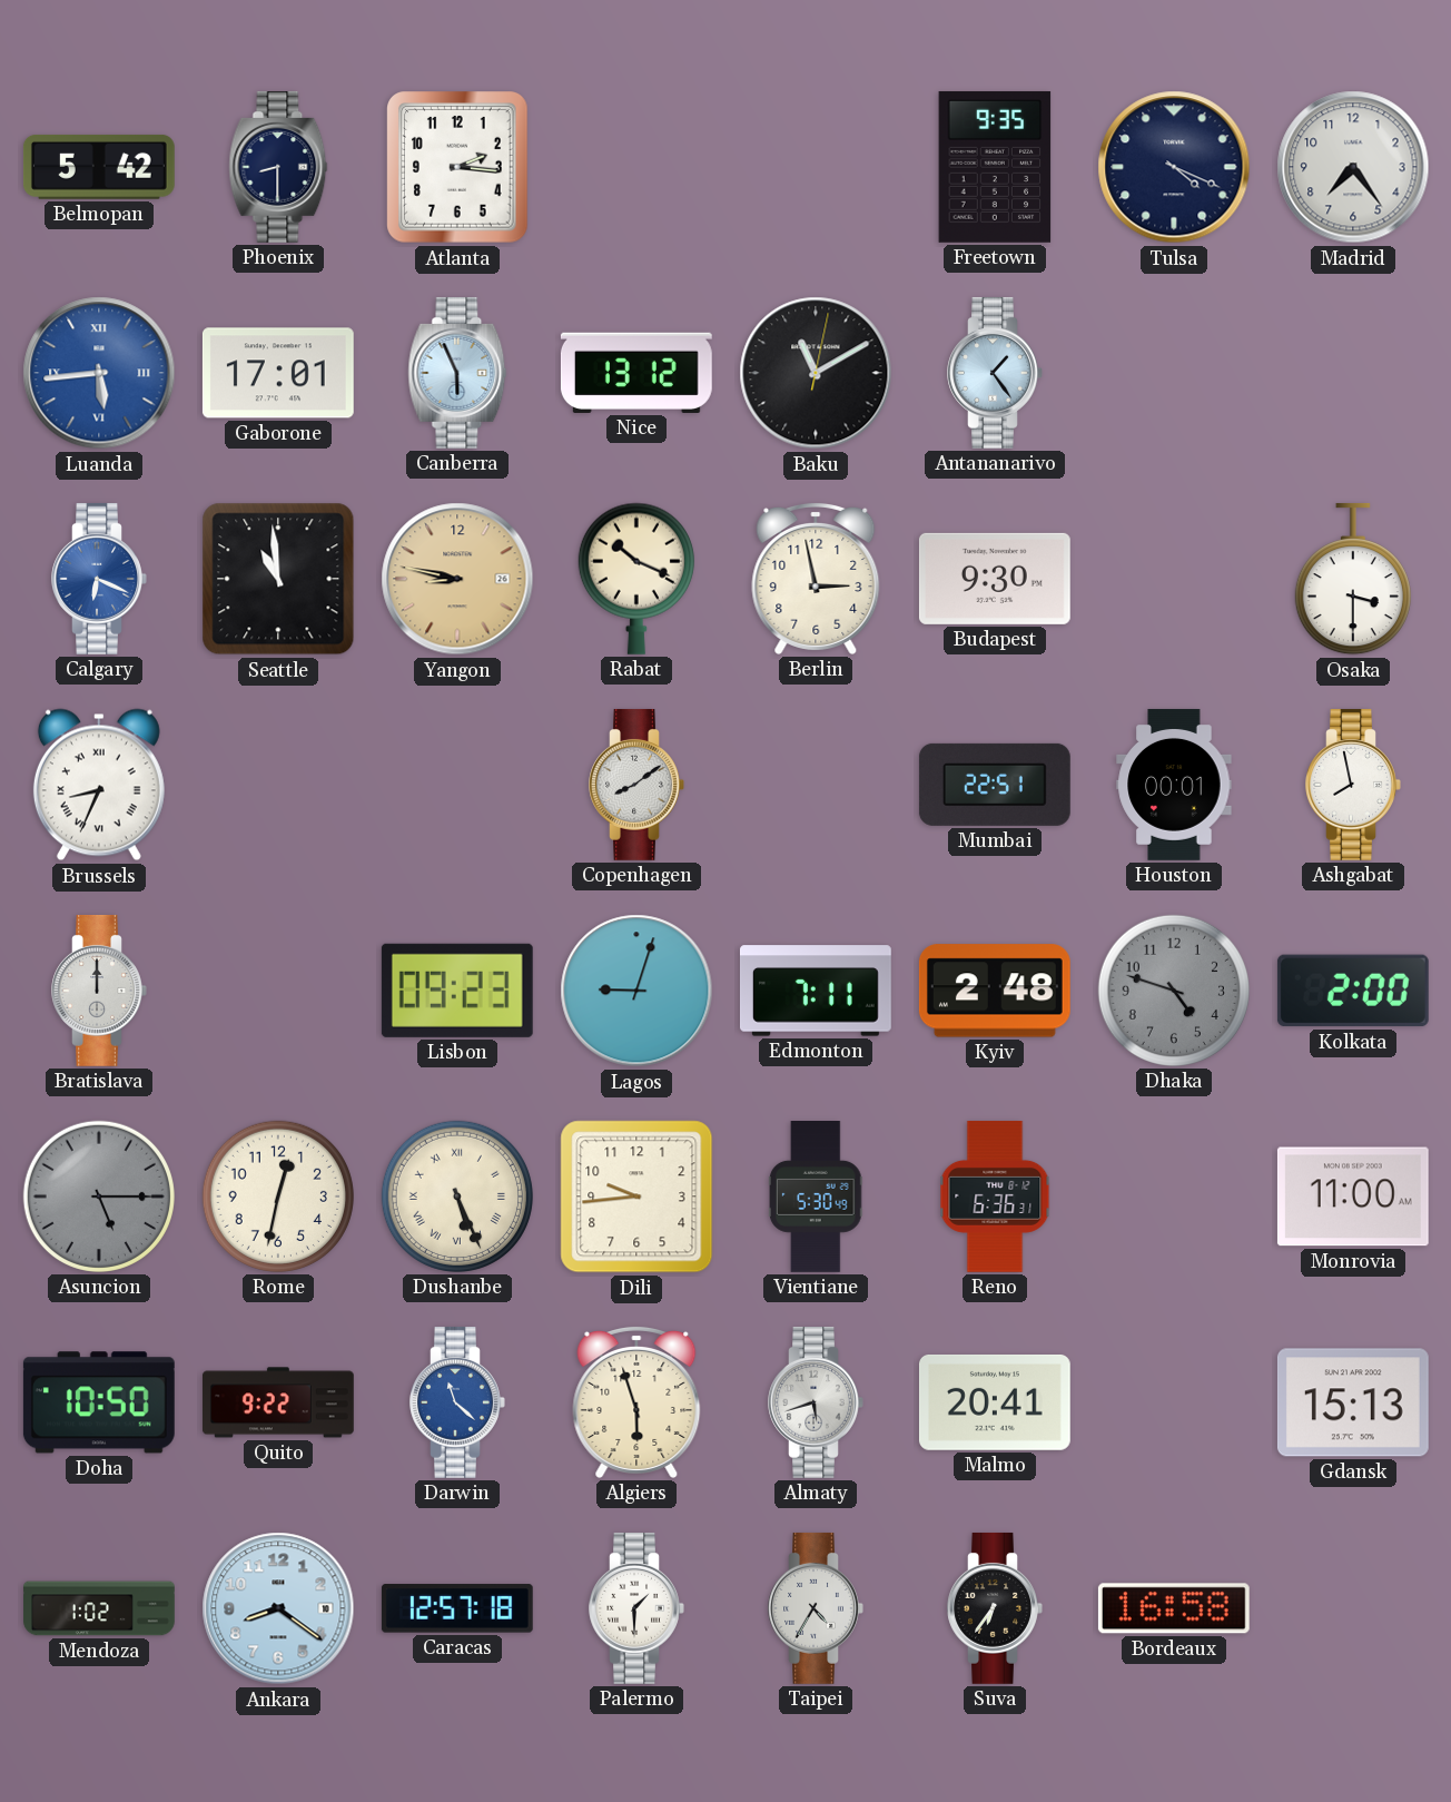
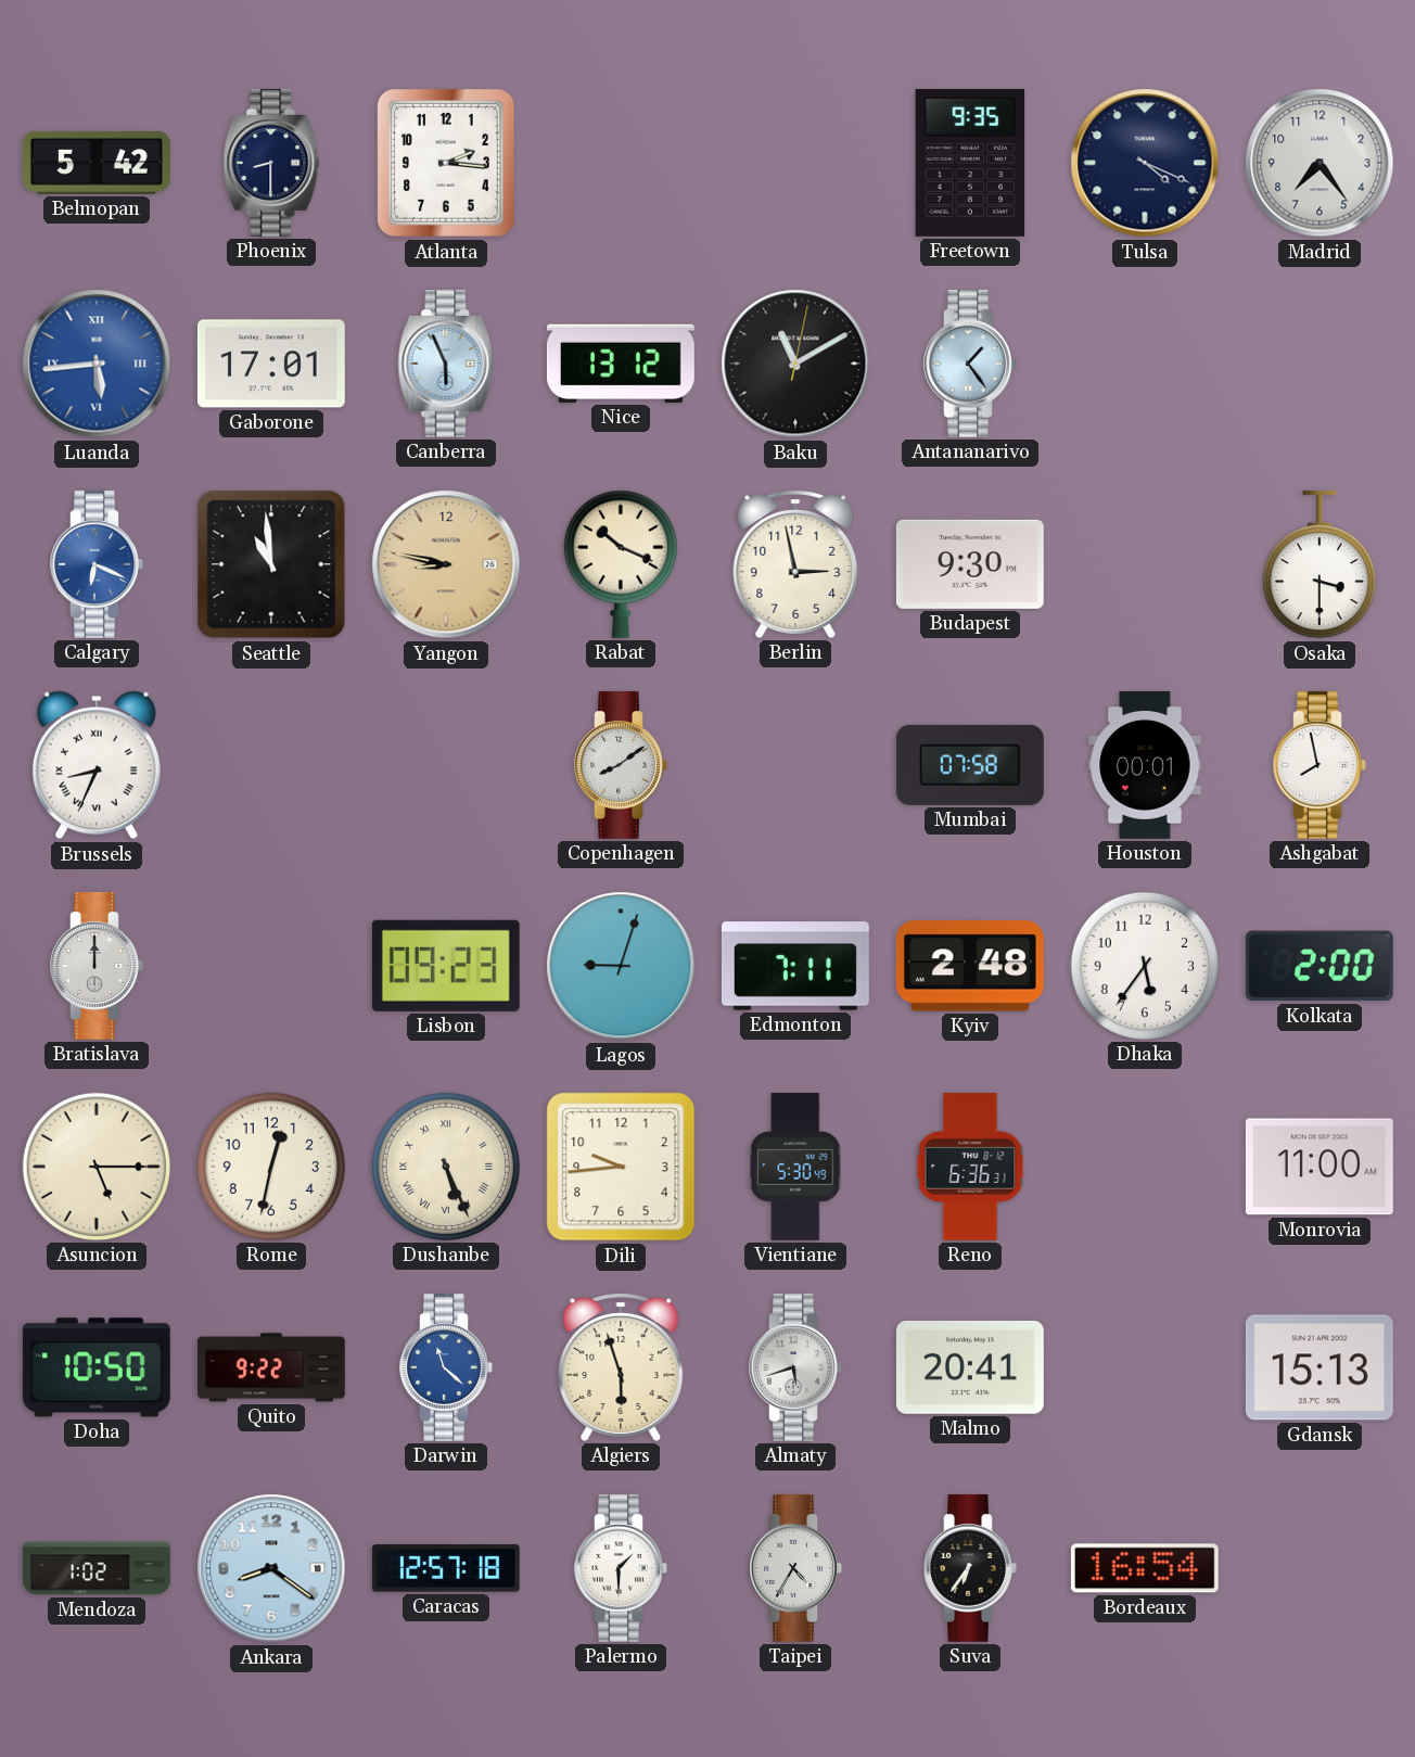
Mumbai: 22:51 -> 07:58 (970, 765)
Dhaka: 4:48 -> 5:36 (1145, 966)
Dhaka dial: grey -> white (1145, 966)
Asuncion dial: grey -> cream (97, 1167)
Bordeaux: 16:58 -> 16:54 (1145, 1568)
